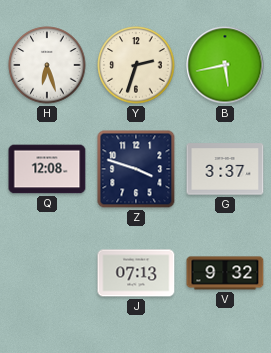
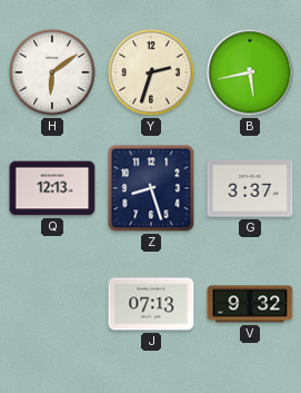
H: 6:27 -> 6:09 (52, 72)
Q: 12:08 -> 12:13 (52, 188)
Z: 3:48 -> 8:27 (151, 188)
